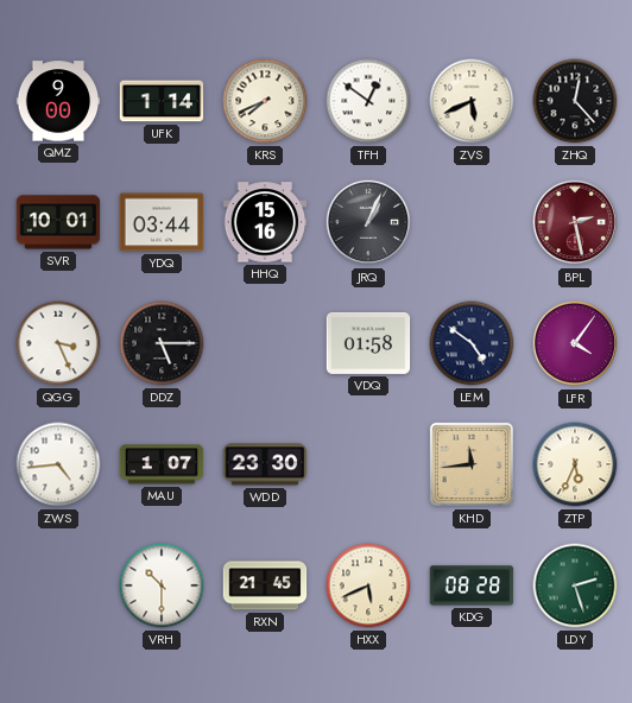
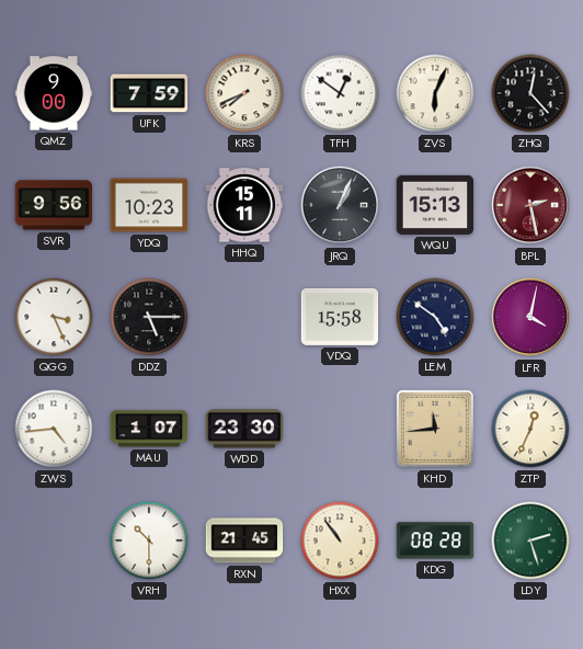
UFK: 1:14 -> 7:59 (149, 93)
ZVS: 5:41 -> 6:04 (435, 93)
SVR: 10:01 -> 9:56 (54, 205)
YDQ: 03:44 -> 10:23 (149, 205)
HHQ: 15:16 -> 15:11 (244, 205)
WQU: none -> 15:13 (435, 205)
VDQ: 01:58 -> 15:58 (340, 317)
LFR: 4:06 -> 4:02 (530, 317)
ZTP: 5:34 -> 12:34 (530, 429)
HXX: 5:41 -> 10:54 (340, 540)
